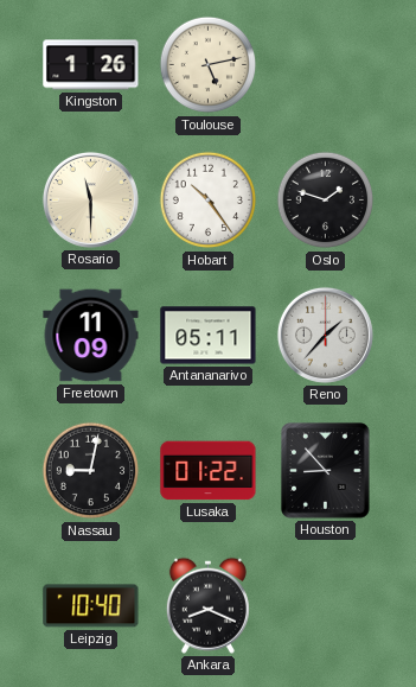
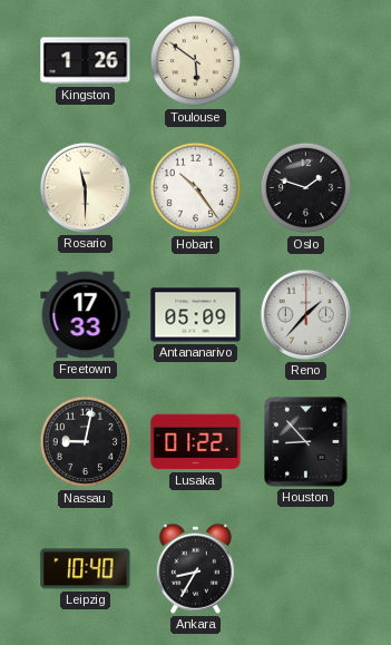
Toulouse: 5:13 -> 5:51 (196, 61)
Freetown: 11:09 -> 17:33 (86, 315)
Antananarivo: 05:11 -> 05:09 (196, 315)
Ankara: 8:19 -> 8:35 (195, 568)
